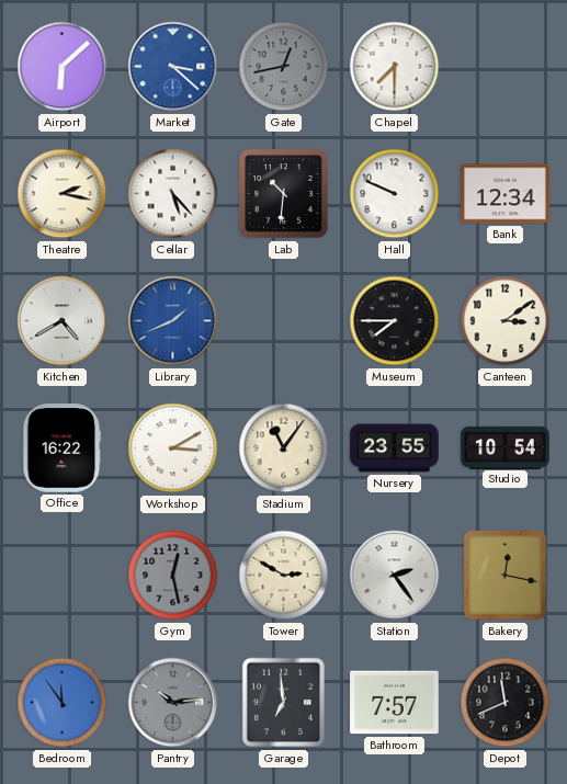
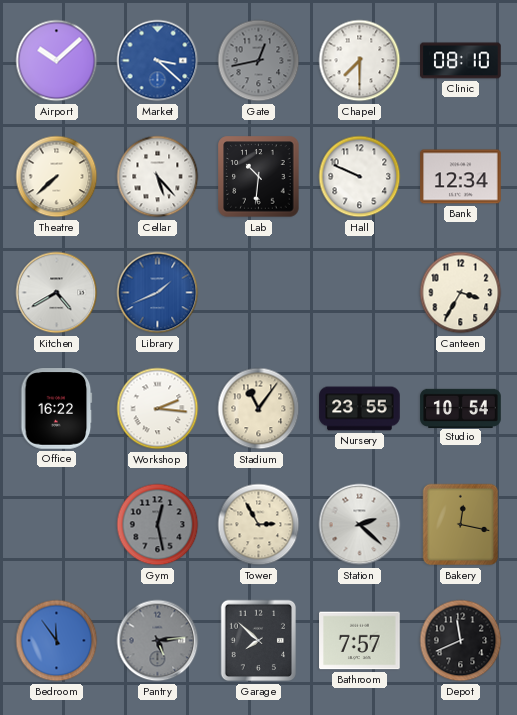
Airport: 6:08 -> 10:08 (57, 61)
Clinic: none -> 08:10 (461, 61)
Theatre: 2:17 -> 7:38 (57, 177)
Museum: 7:45 -> none (395, 321)
Canteen: 3:09 -> 3:35 (461, 293)
Workshop: 3:10 -> 2:16 (158, 409)
Tower: 2:50 -> 2:55 (259, 525)
Station: 2:24 -> 2:22 (360, 525)
Pantry: 10:14 -> 5:14 (158, 641)
Garage: 6:59 -> 7:52 (258, 641)
